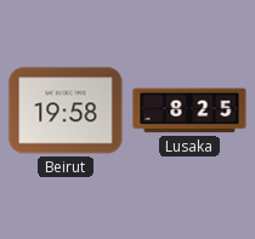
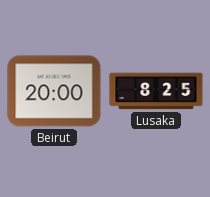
Beirut: 19:58 -> 20:00 (54, 91)
